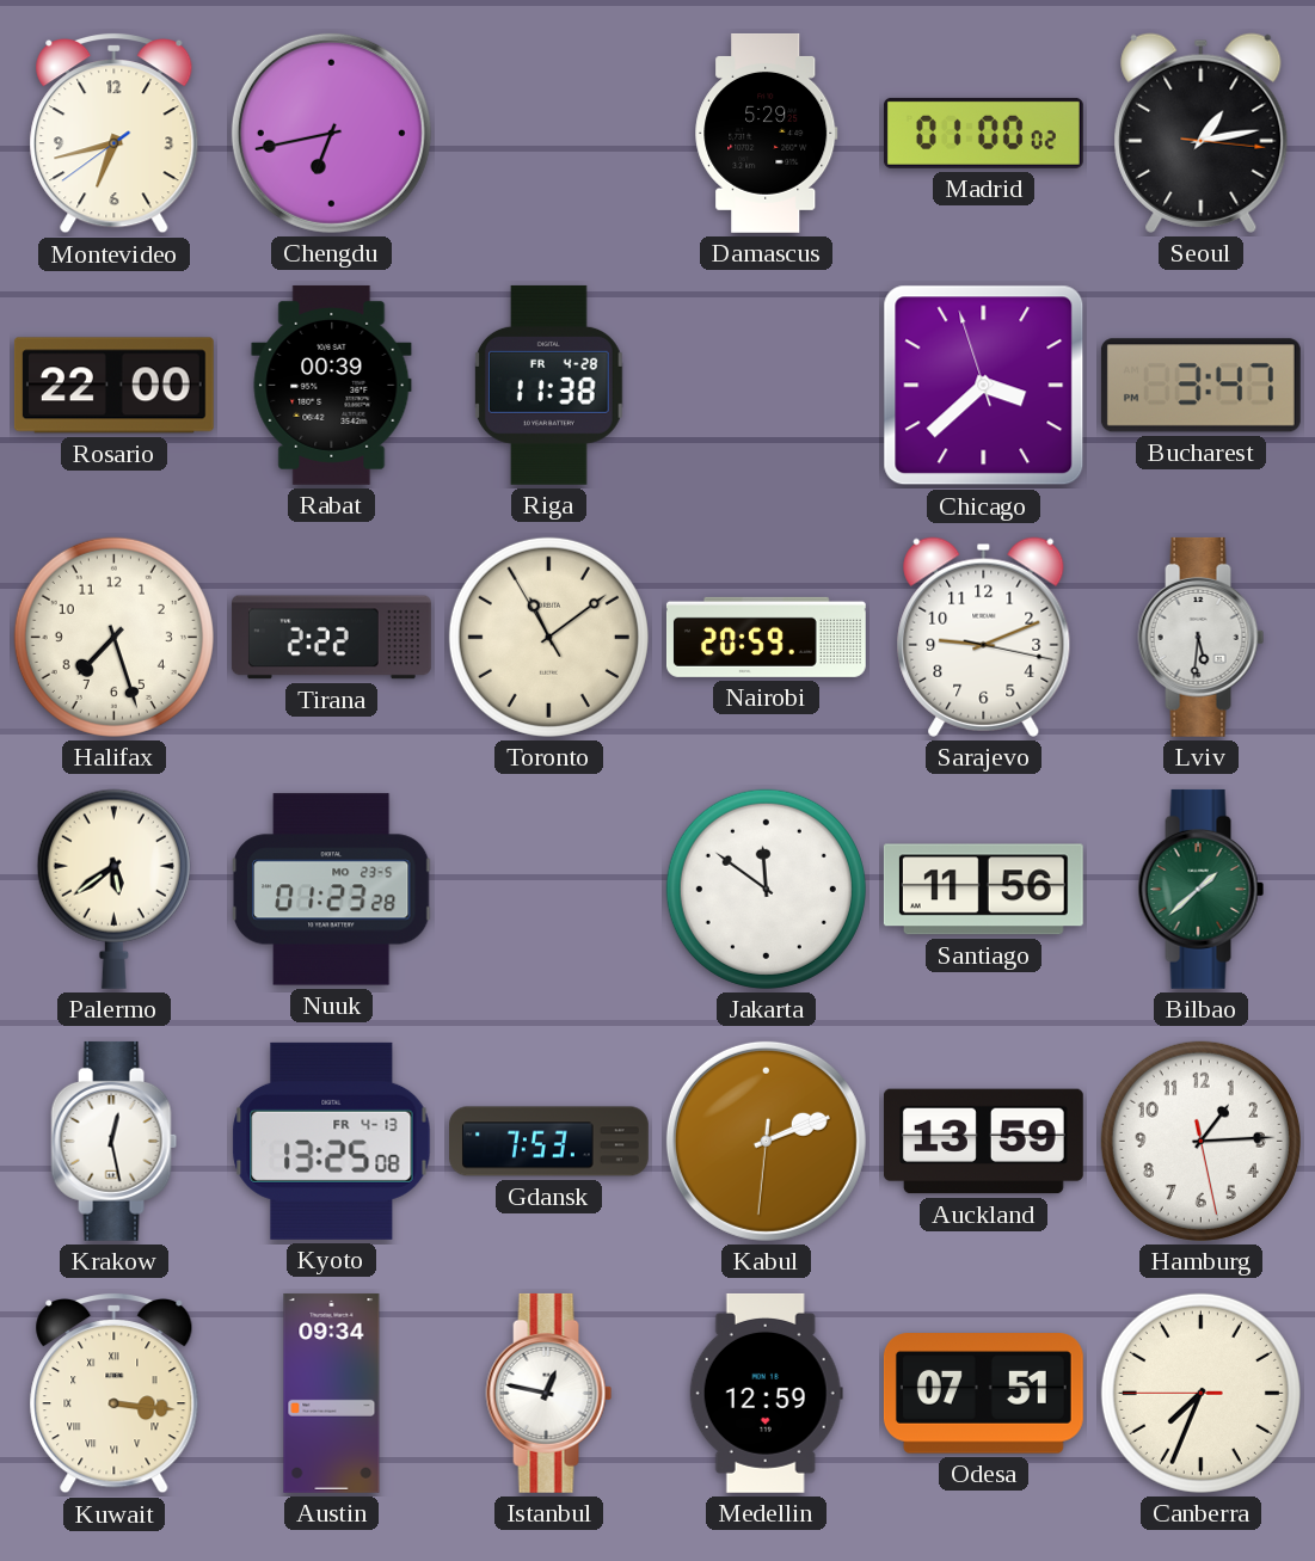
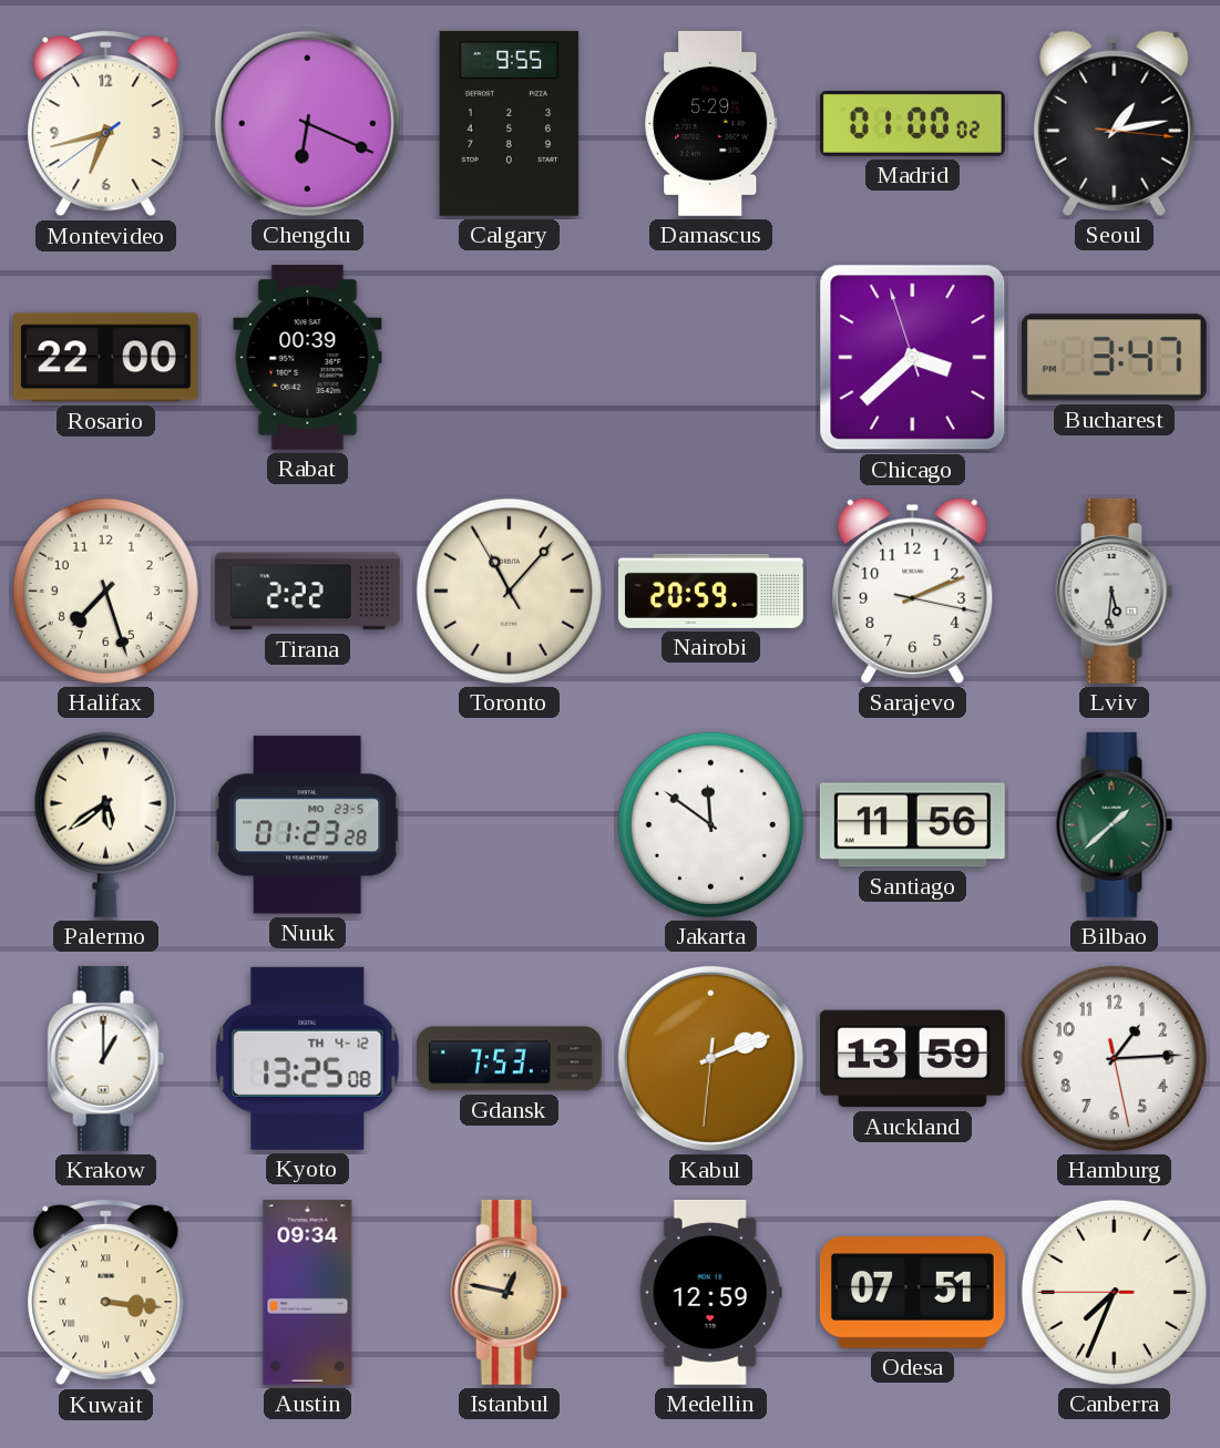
Chengdu: 6:43 -> 6:19 (307, 123)
Calgary: none -> 9:55 (510, 123)
Riga: 11:38 -> none (548, 385)
Toronto: 11:08 -> 11:06 (509, 591)
Sarajevo: 9:11 -> 2:11 (913, 591)
Krakow: 12:28 -> 1:00 (106, 1058)
Kyoto date: FR 4-13 -> TH 4-12 (308, 1058)
Istanbul dial: white -> champagne (510, 1292)
